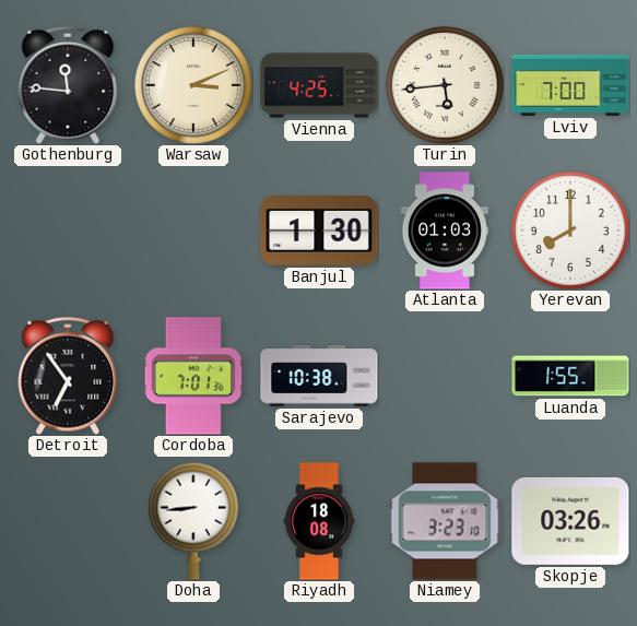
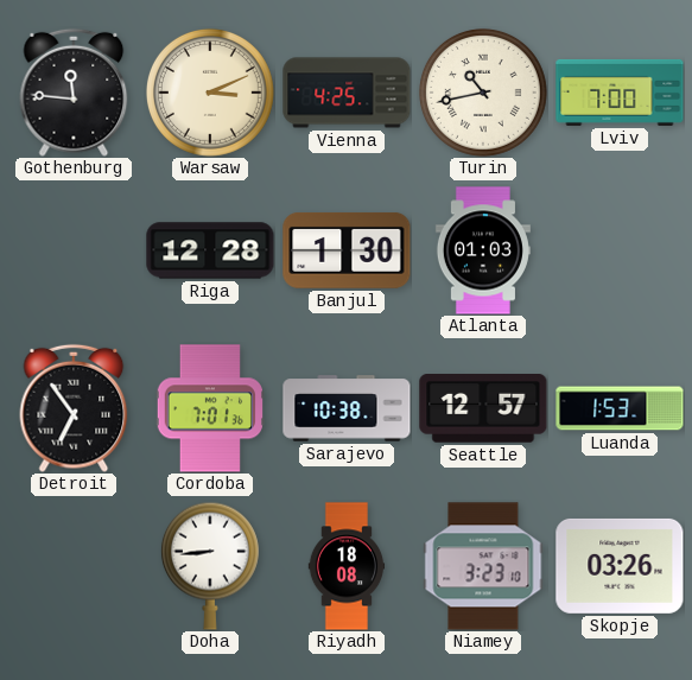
Turin: 5:44 -> 10:43 (483, 93)
Riga: none -> 12:28 (210, 250)
Yerevan: 8:00 -> none (570, 231)
Seattle: none -> 12:57 (483, 409)
Luanda: 1:55 -> 1:53 (620, 408)
